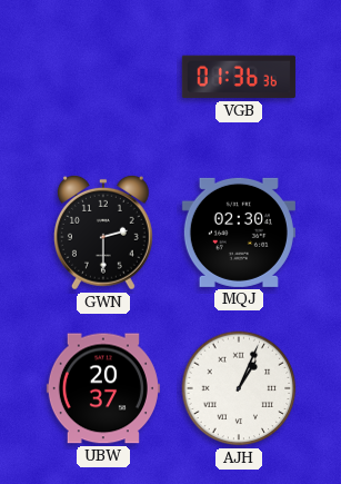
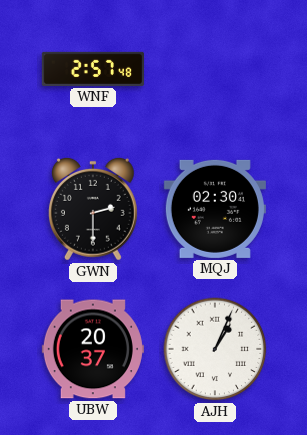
WNF: none -> 2:57 (93, 69)
VGB: 01:36 -> none (239, 77)
